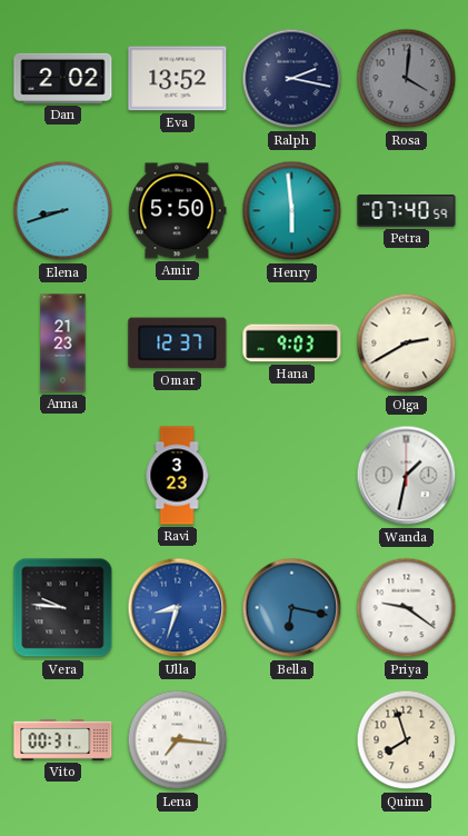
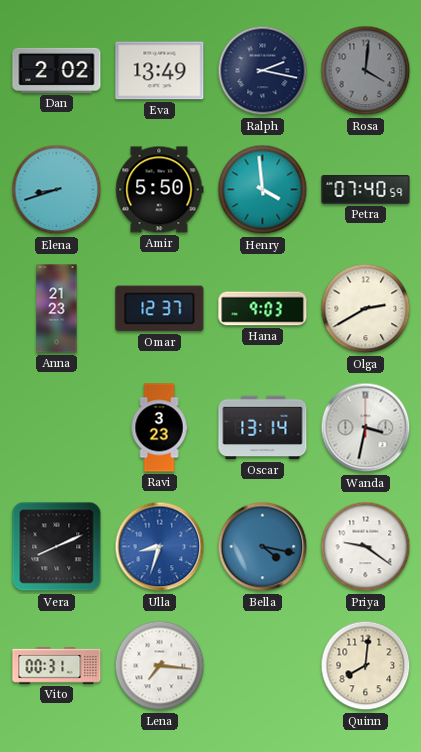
Eva: 13:52 -> 13:49 (160, 71)
Henry: 5:59 -> 3:59 (263, 190)
Oscar: none -> 13:14 (263, 428)
Wanda: 1:32 -> 3:32 (366, 428)
Vera: 9:46 -> 8:11 (57, 547)
Bella: 6:17 -> 4:17 (263, 547)
Quinn: 7:57 -> 8:01 (366, 666)
